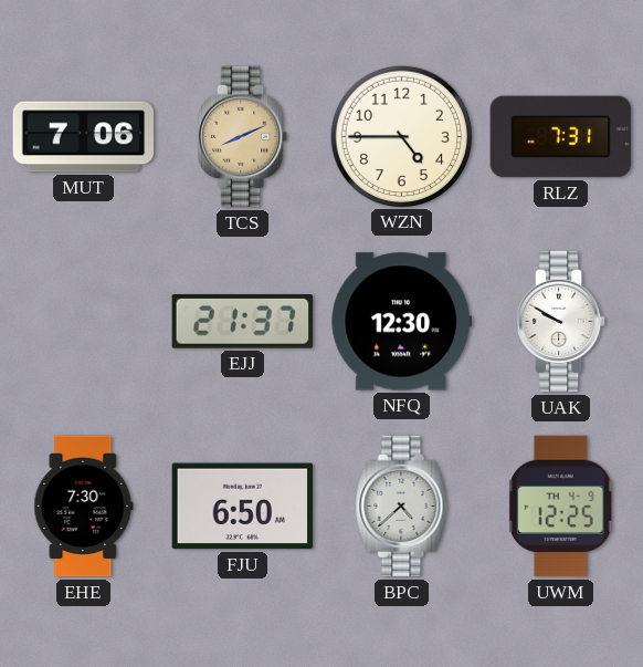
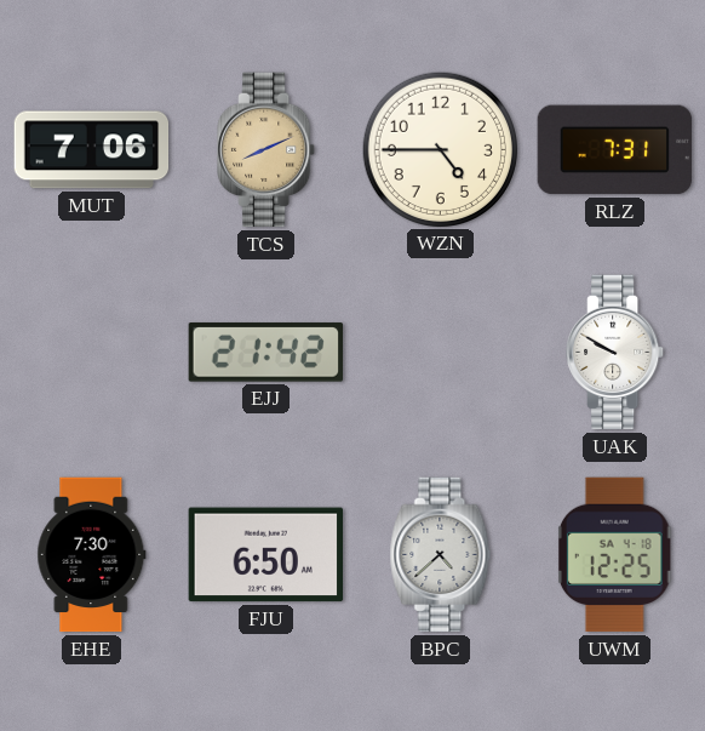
EJJ: 21:37 -> 21:42 (265, 353)
NFQ: 12:30 -> none (402, 322)
UWM date: TH 4-9 -> SA 4-18 (614, 555)
